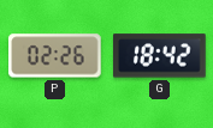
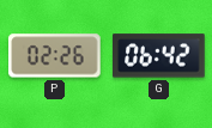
G: 18:42 -> 06:42 (159, 56)
